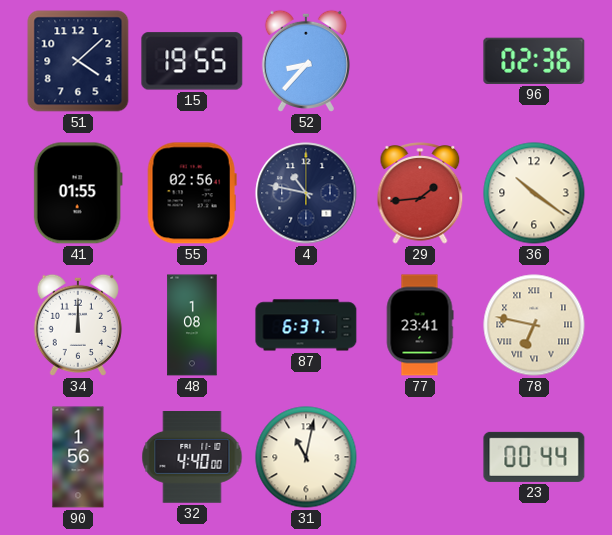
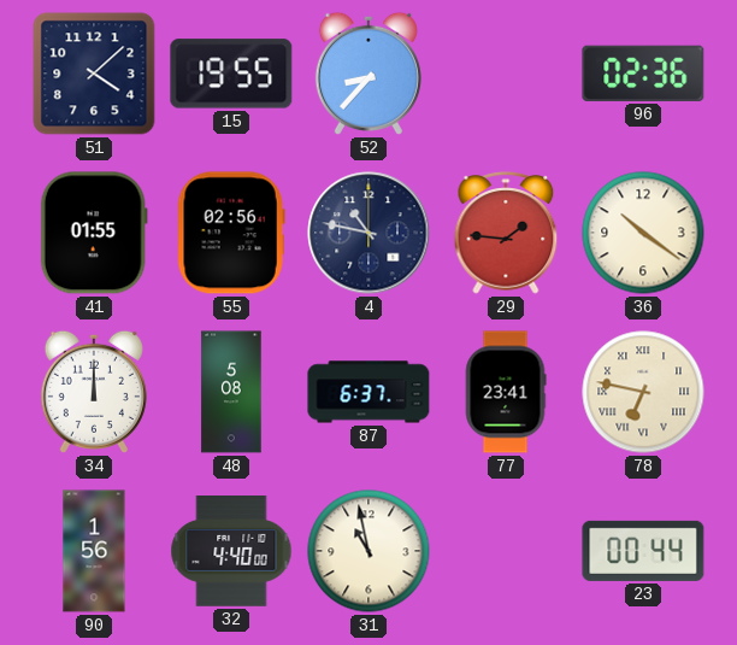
29: 1:44 -> 1:46 (506, 233)
48: 1:08 -> 5:08 (231, 392)
31: 11:02 -> 10:58 (368, 551)
